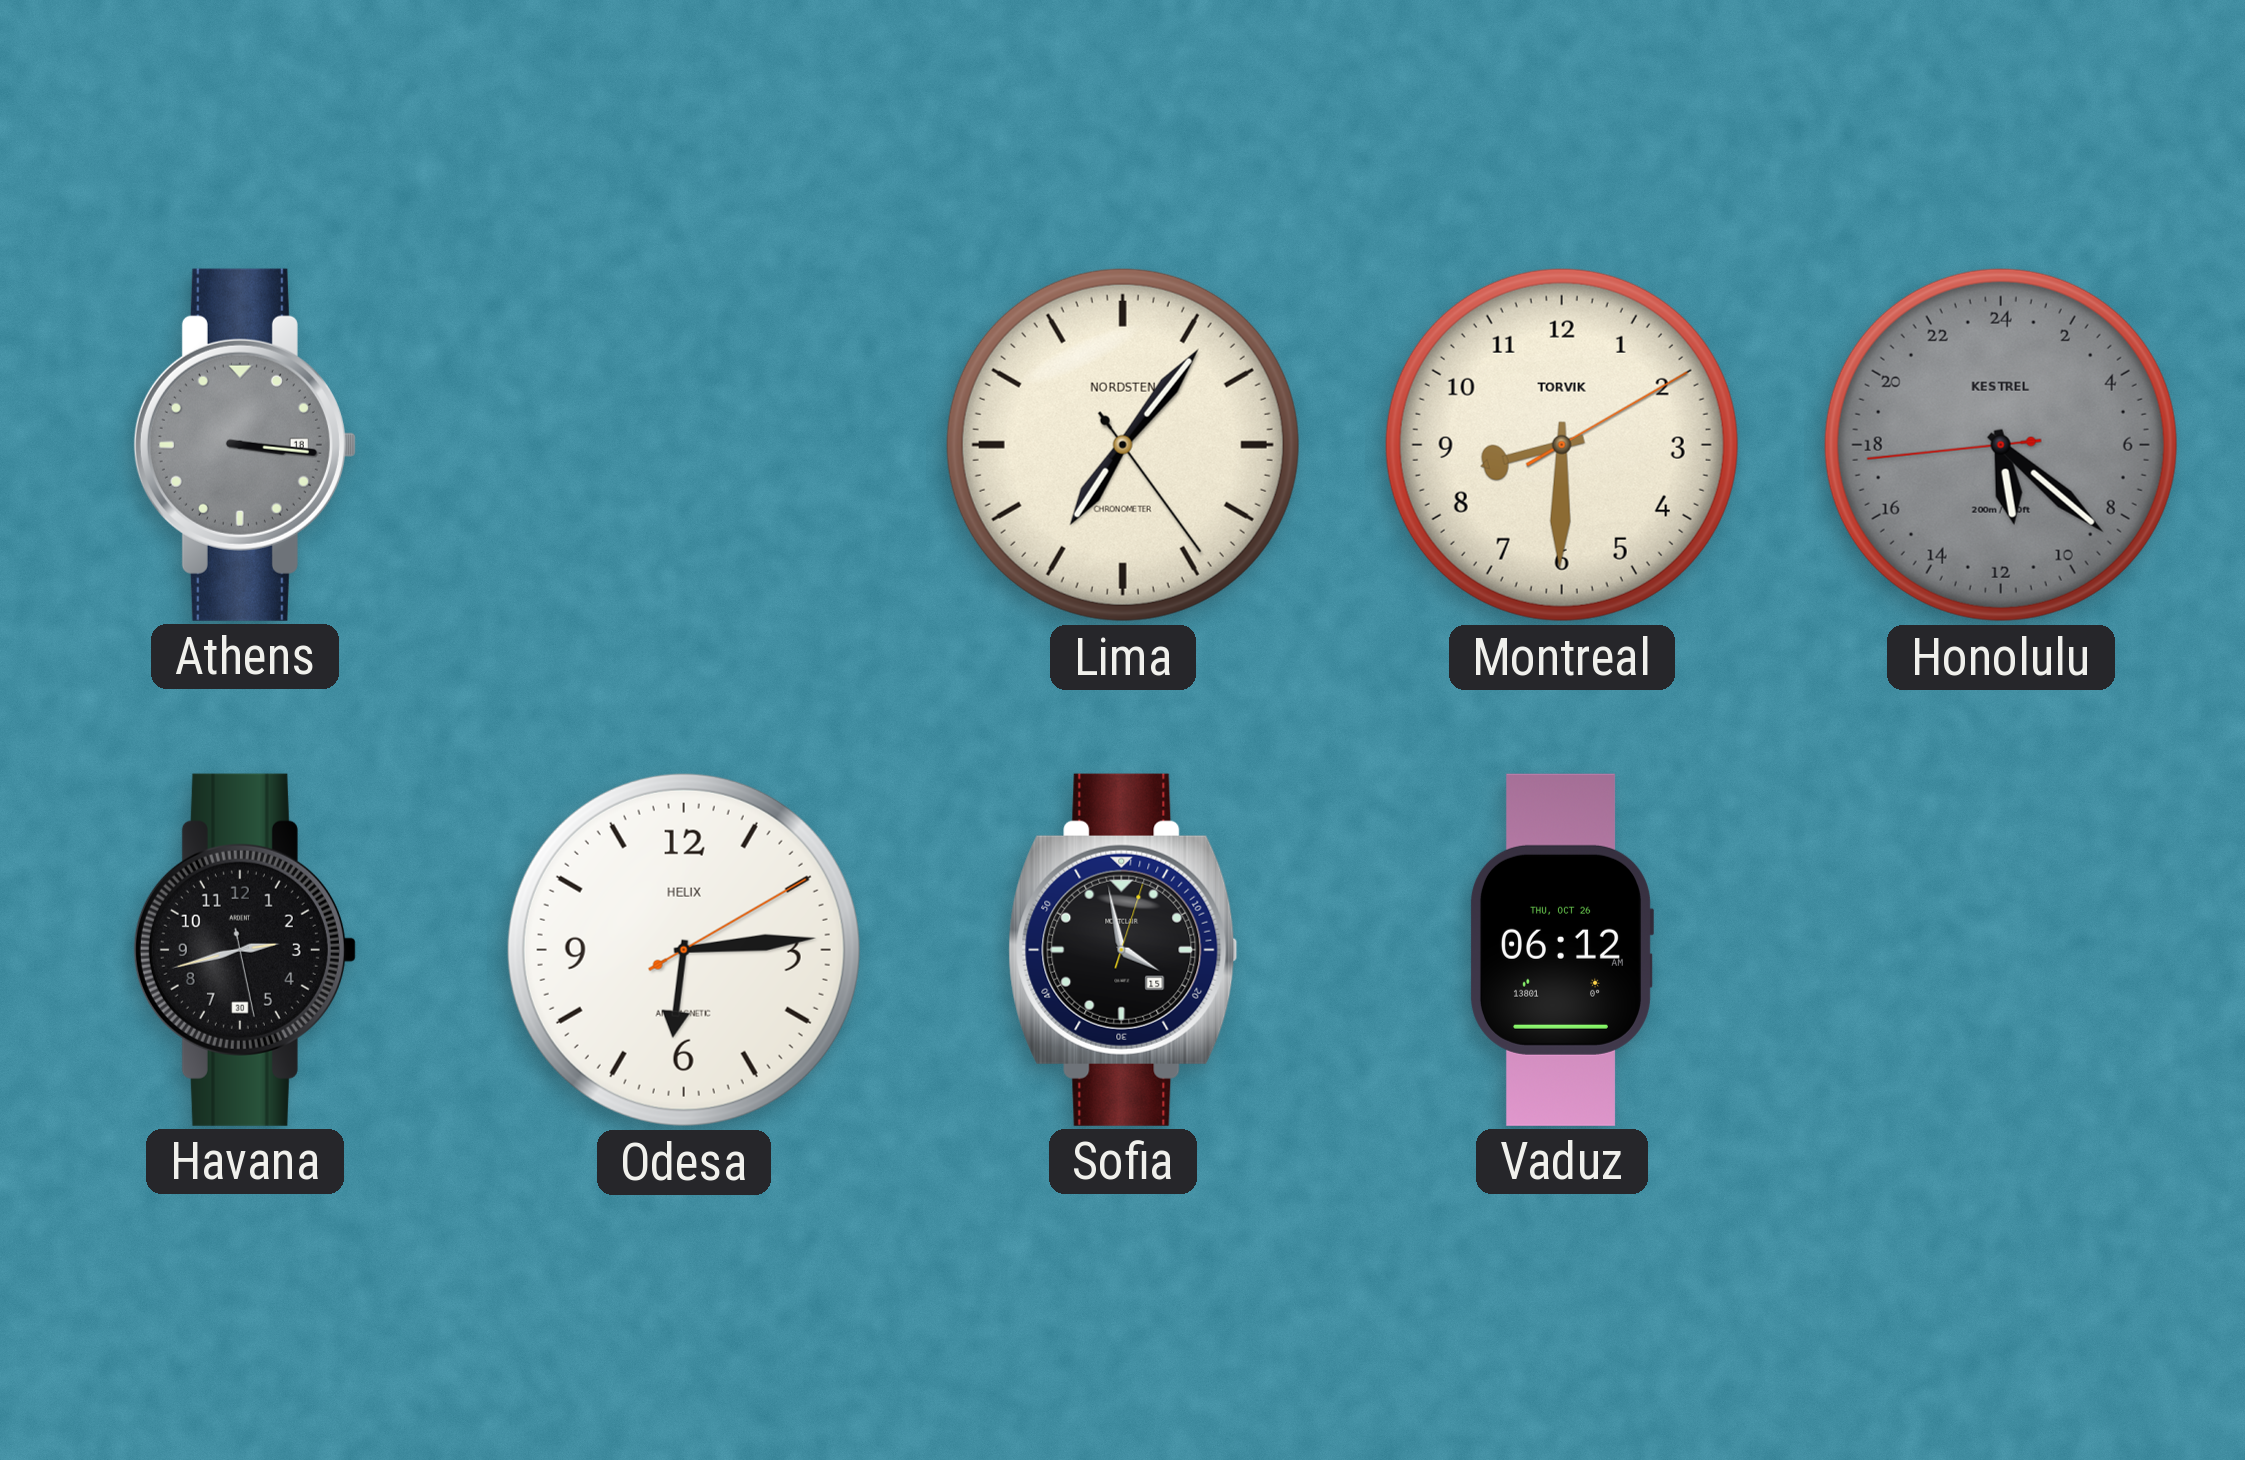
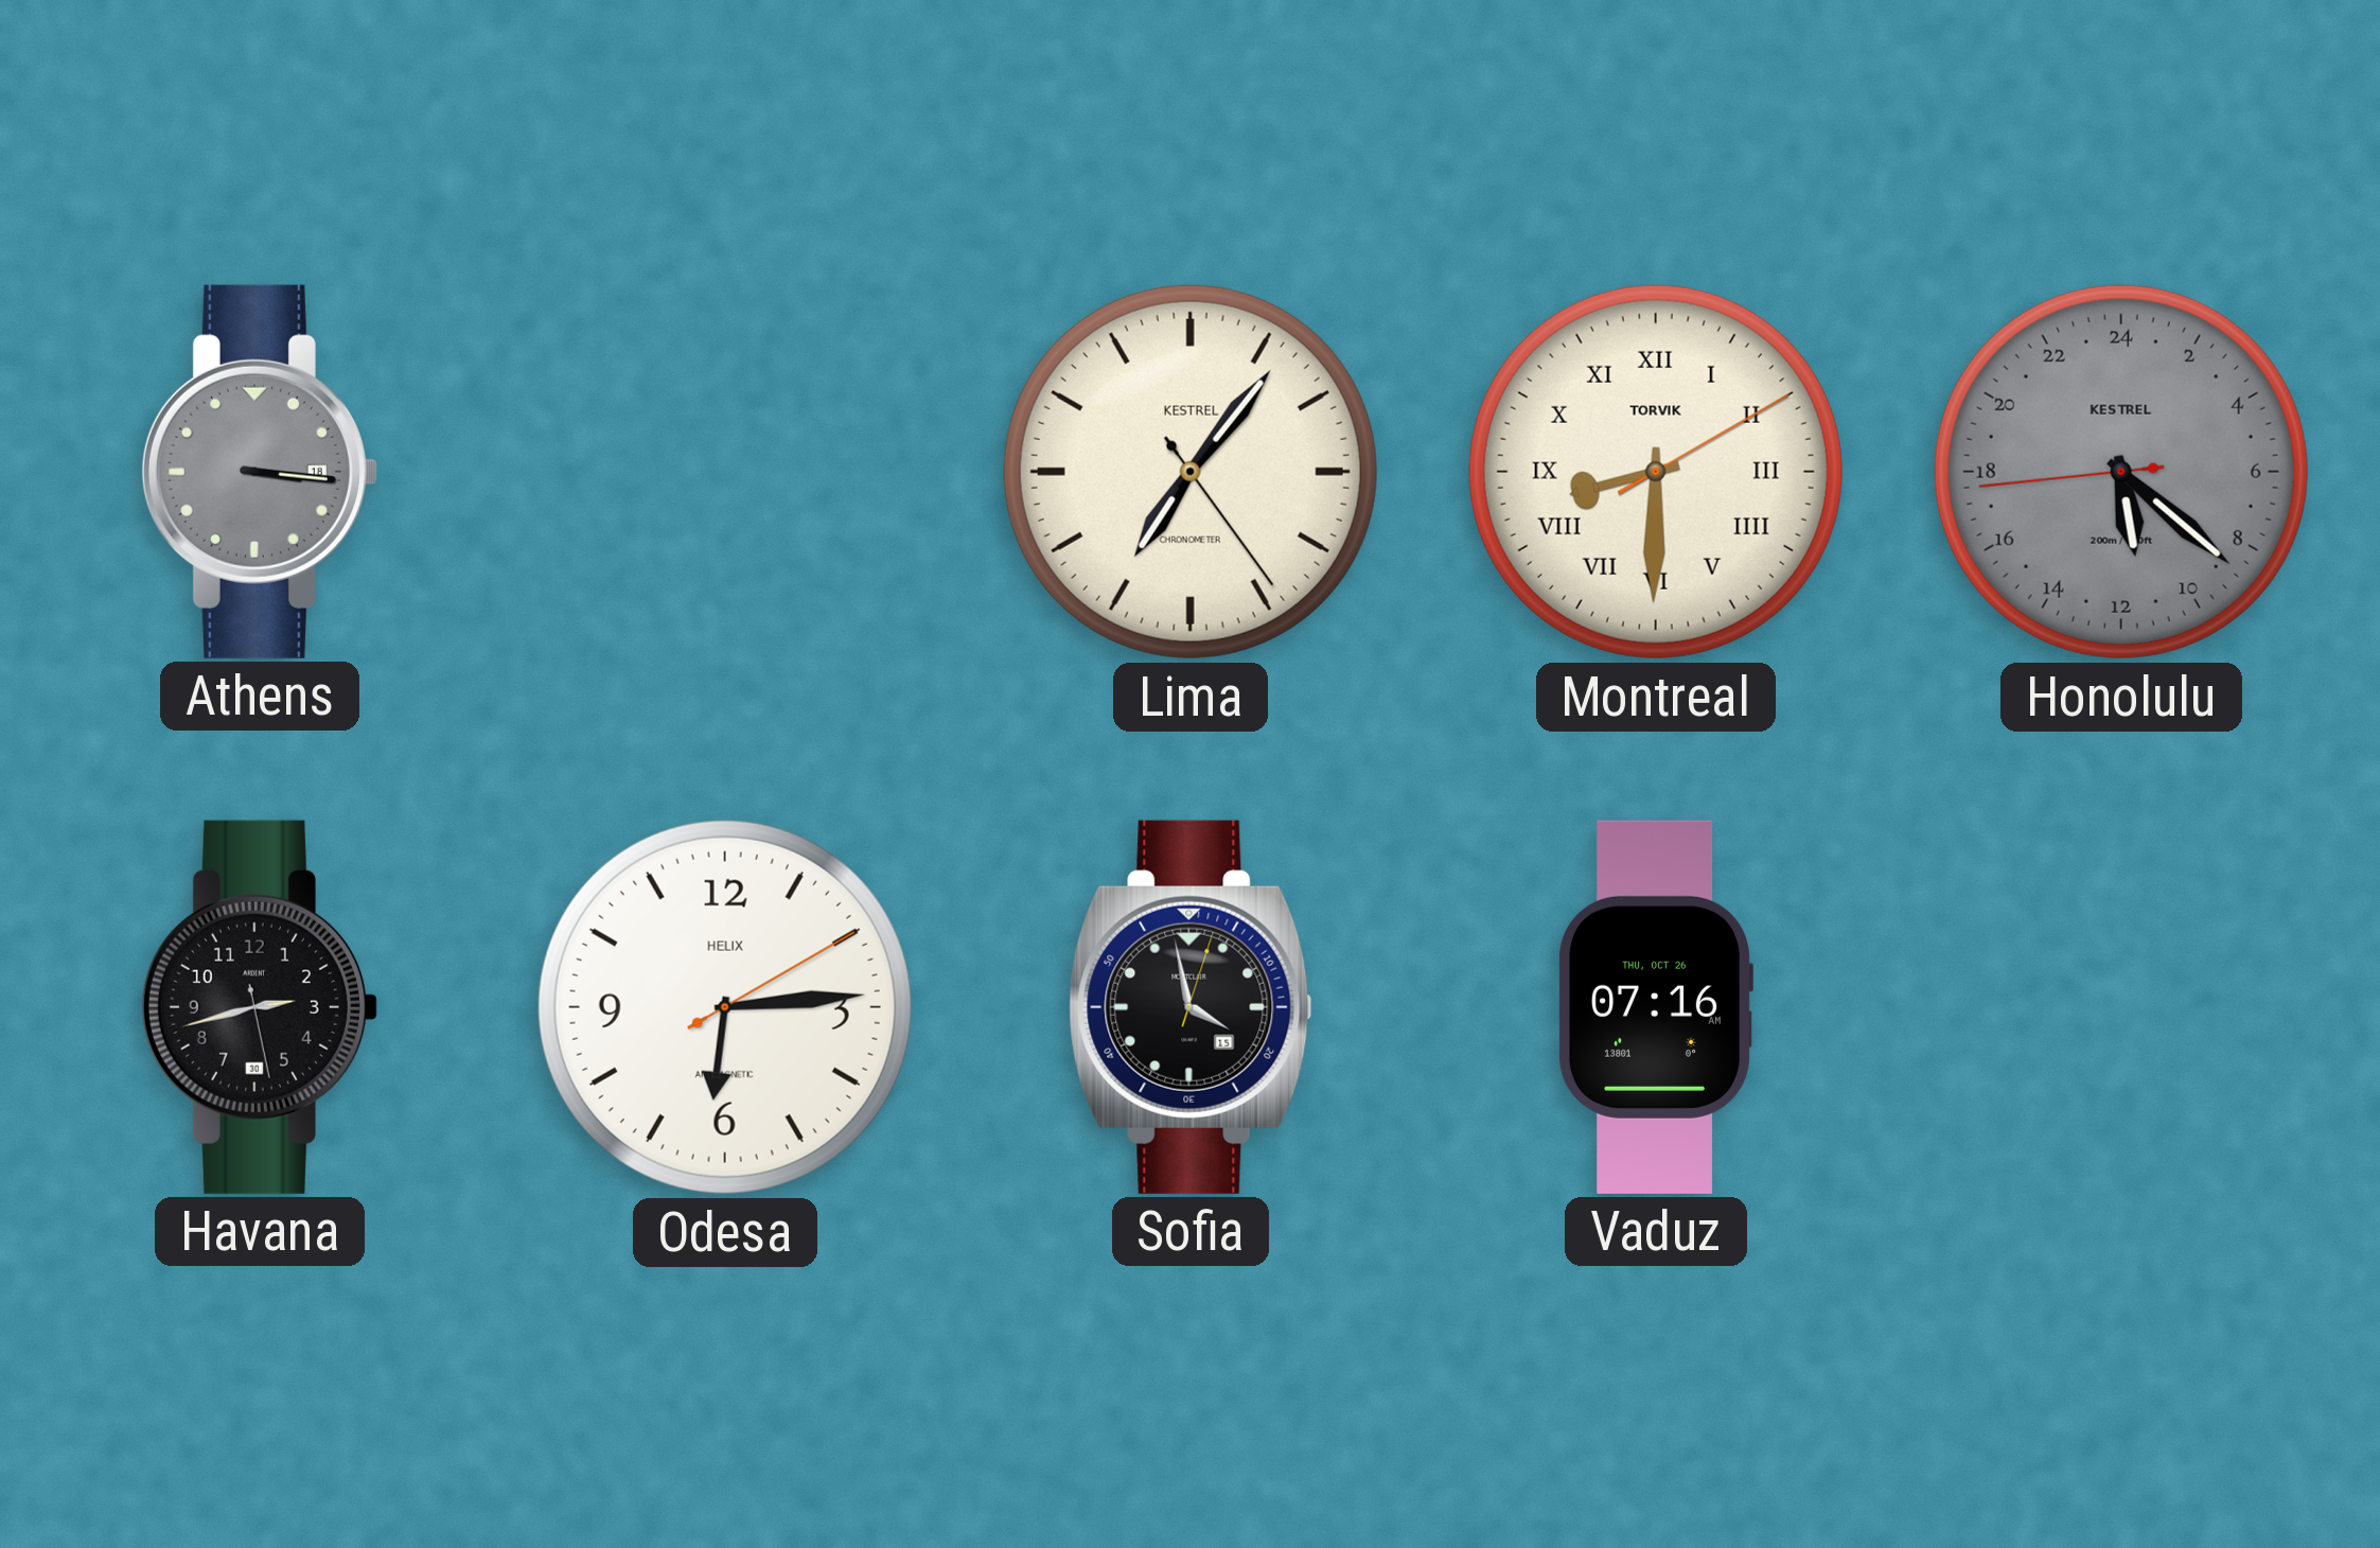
Lima brand: NORDSTEN -> KESTREL (1191, 472)
Montreal numerals: Arabic -> Roman (1656, 472)
Vaduz: 06:12 -> 07:16 (1655, 1007)
